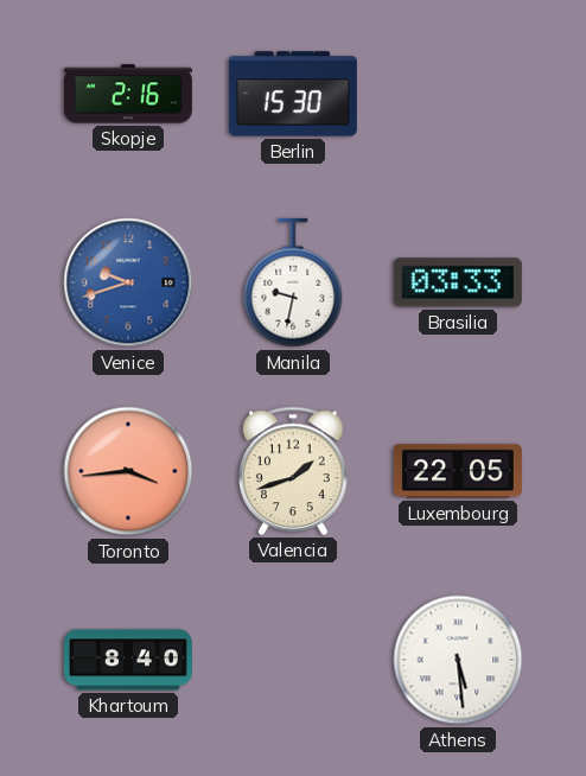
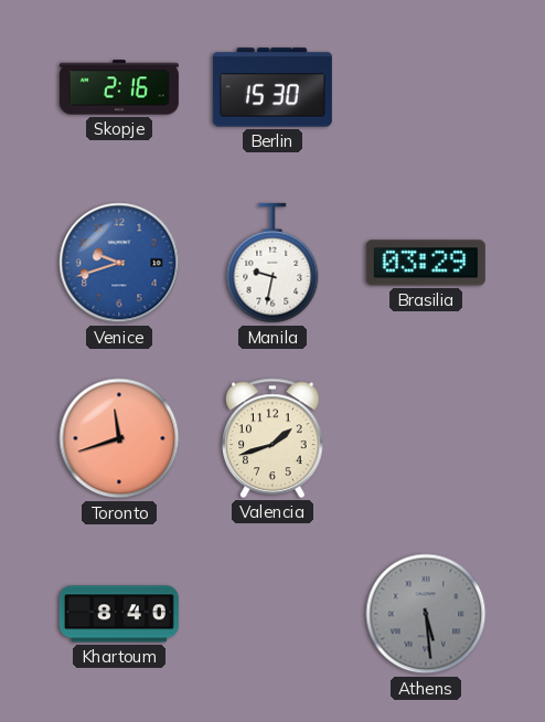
Brasilia: 03:33 -> 03:29 (426, 263)
Toronto: 3:44 -> 11:42 (119, 438)
Luxembourg: 22:05 -> none (458, 471)
Athens dial: white -> grey (426, 614)
